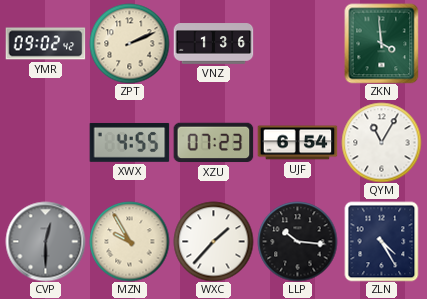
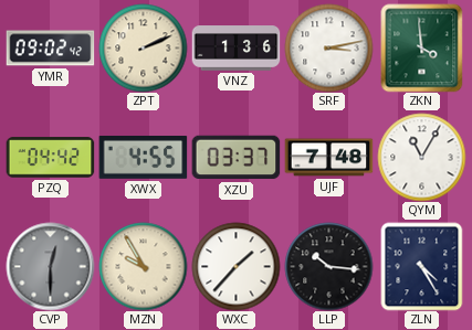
SRF: none -> 3:13 (328, 47)
PZQ: none -> 04:42 (50, 158)
XZU: 07:23 -> 03:37 (235, 158)
UJF: 6:54 -> 7:48 (328, 158)
